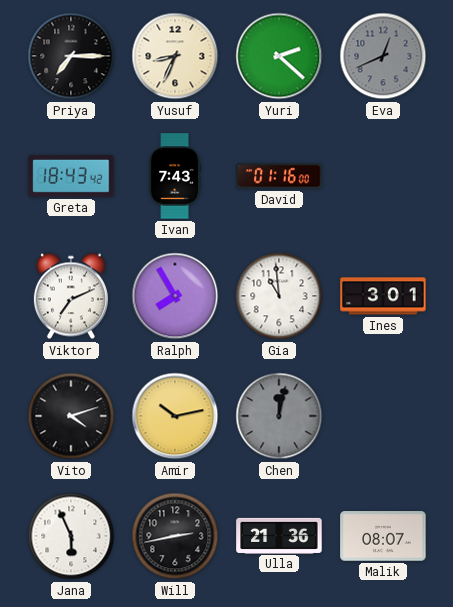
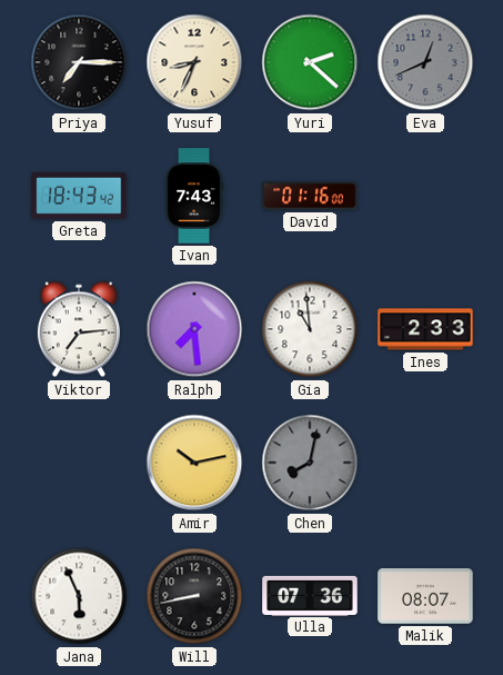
Viktor: 7:11 -> 7:14 (79, 329)
Ralph: 7:55 -> 7:29 (194, 329)
Ines: 3:01 -> 2:33 (425, 329)
Vito: 4:12 -> none (71, 416)
Chen: 12:02 -> 8:02 (310, 463)
Will: 2:43 -> 8:43 (194, 596)
Ulla: 21:36 -> 07:36 (310, 595)
